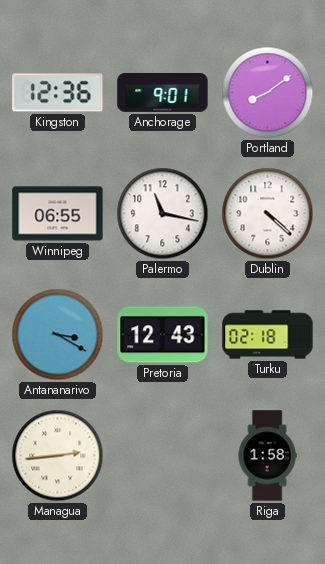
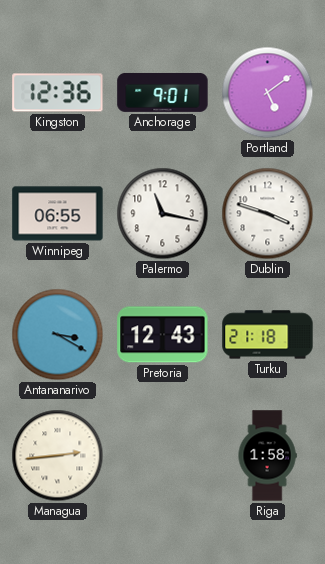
Portland: 8:09 -> 5:09 (268, 93)
Dublin: 4:22 -> 3:48 (268, 214)
Turku: 02:18 -> 21:18 (268, 335)
